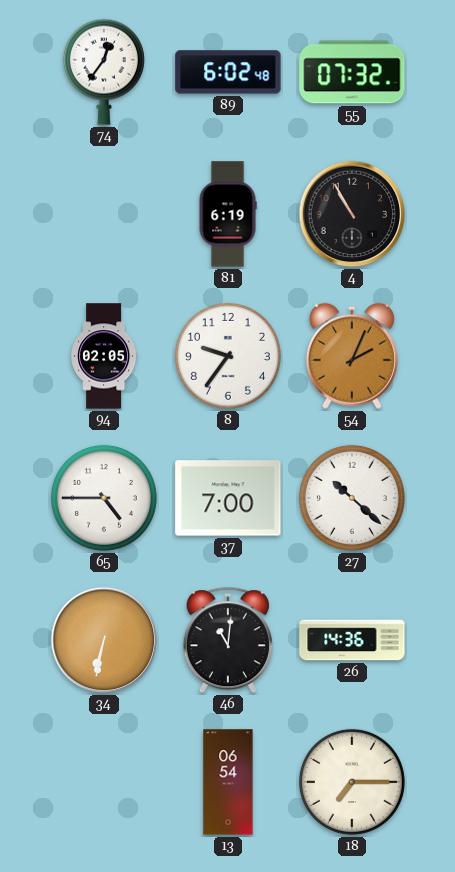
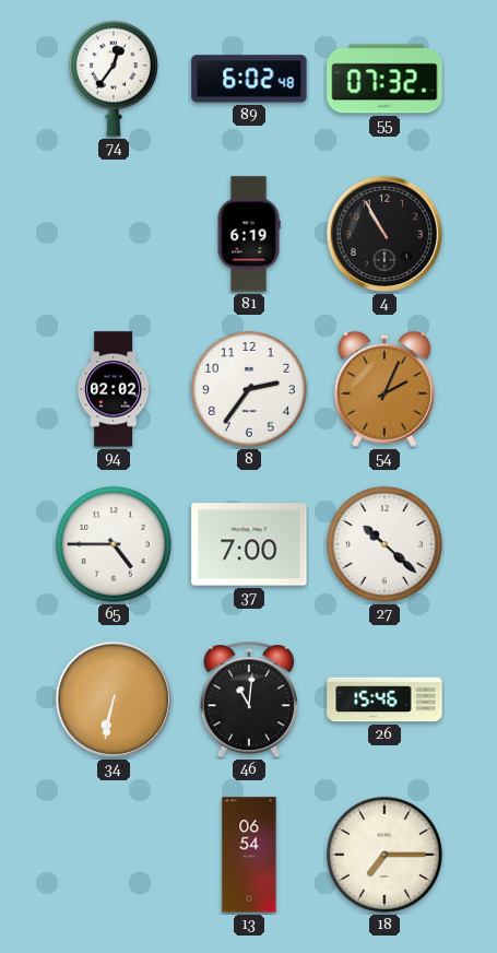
94: 02:05 -> 02:02 (114, 389)
8: 9:36 -> 2:36 (249, 389)
26: 14:36 -> 15:46 (384, 699)
